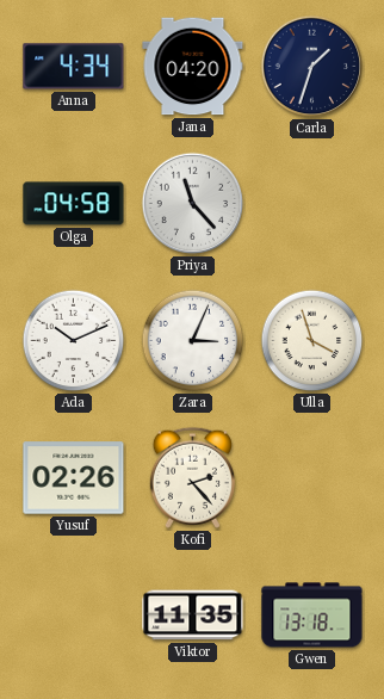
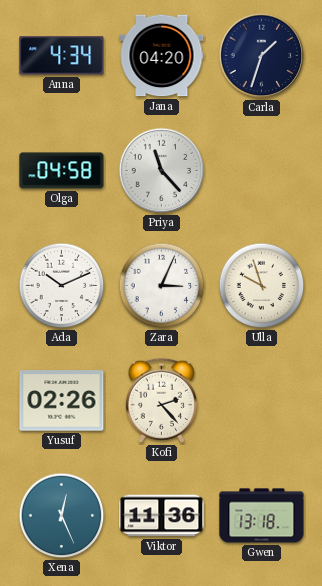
Ulla: 3:57 -> 9:57 (262, 286)
Xena: none -> 12:26 (62, 516)
Viktor: 11:35 -> 11:36 (162, 516)
